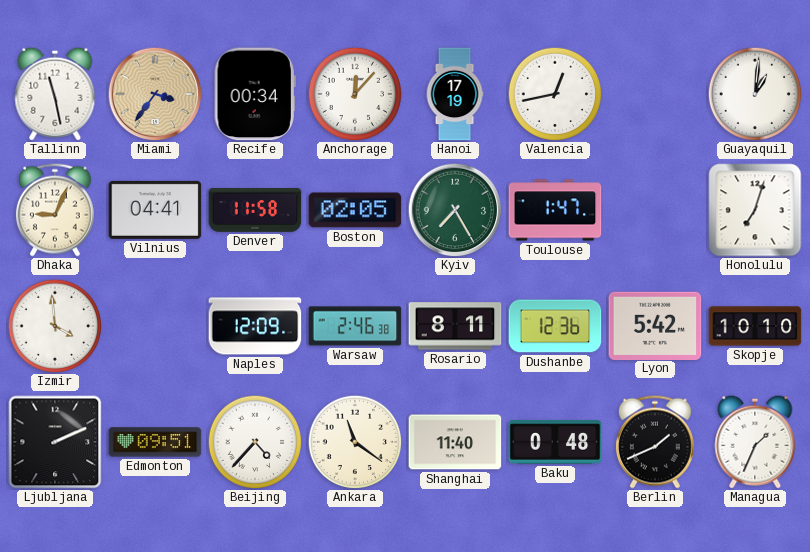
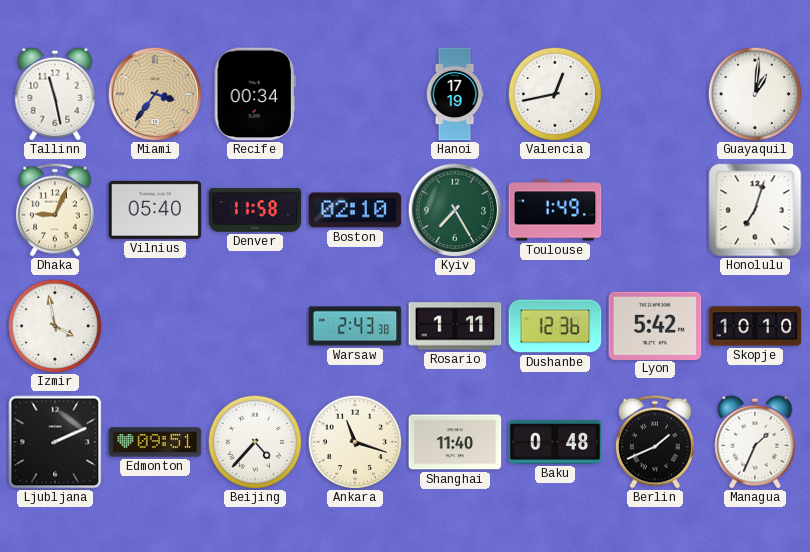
Anchorage: 12:07 -> none (355, 94)
Vilnius: 04:41 -> 05:40 (155, 210)
Boston: 02:05 -> 02:10 (355, 210)
Toulouse: 1:47 -> 1:49 (555, 210)
Izmir: 3:59 -> 3:58 (55, 326)
Naples: 12:09 -> none (255, 326)
Warsaw: 2:46 -> 2:43 (355, 326)
Rosario: 8:11 -> 1:11 (455, 326)
Ankara: 11:21 -> 11:18 (355, 442)
